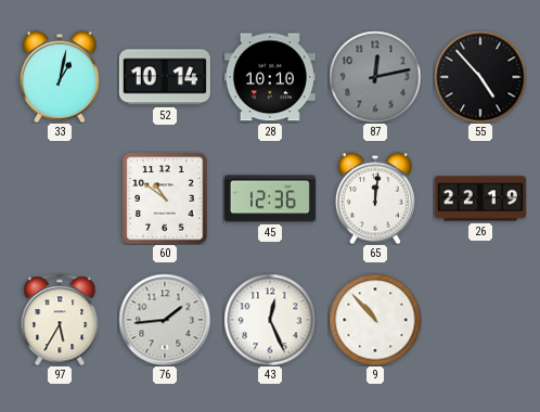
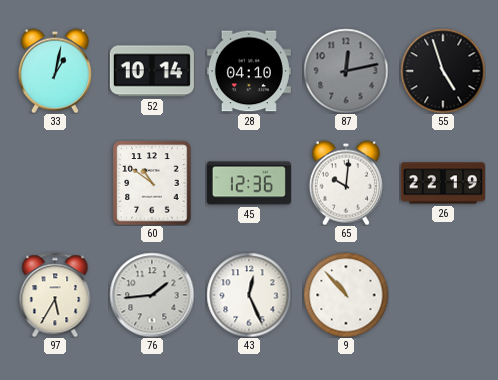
28: 10:10 -> 04:10 (249, 71)
55: 4:53 -> 4:57 (443, 71)
65: 12:01 -> 10:01 (346, 183)
